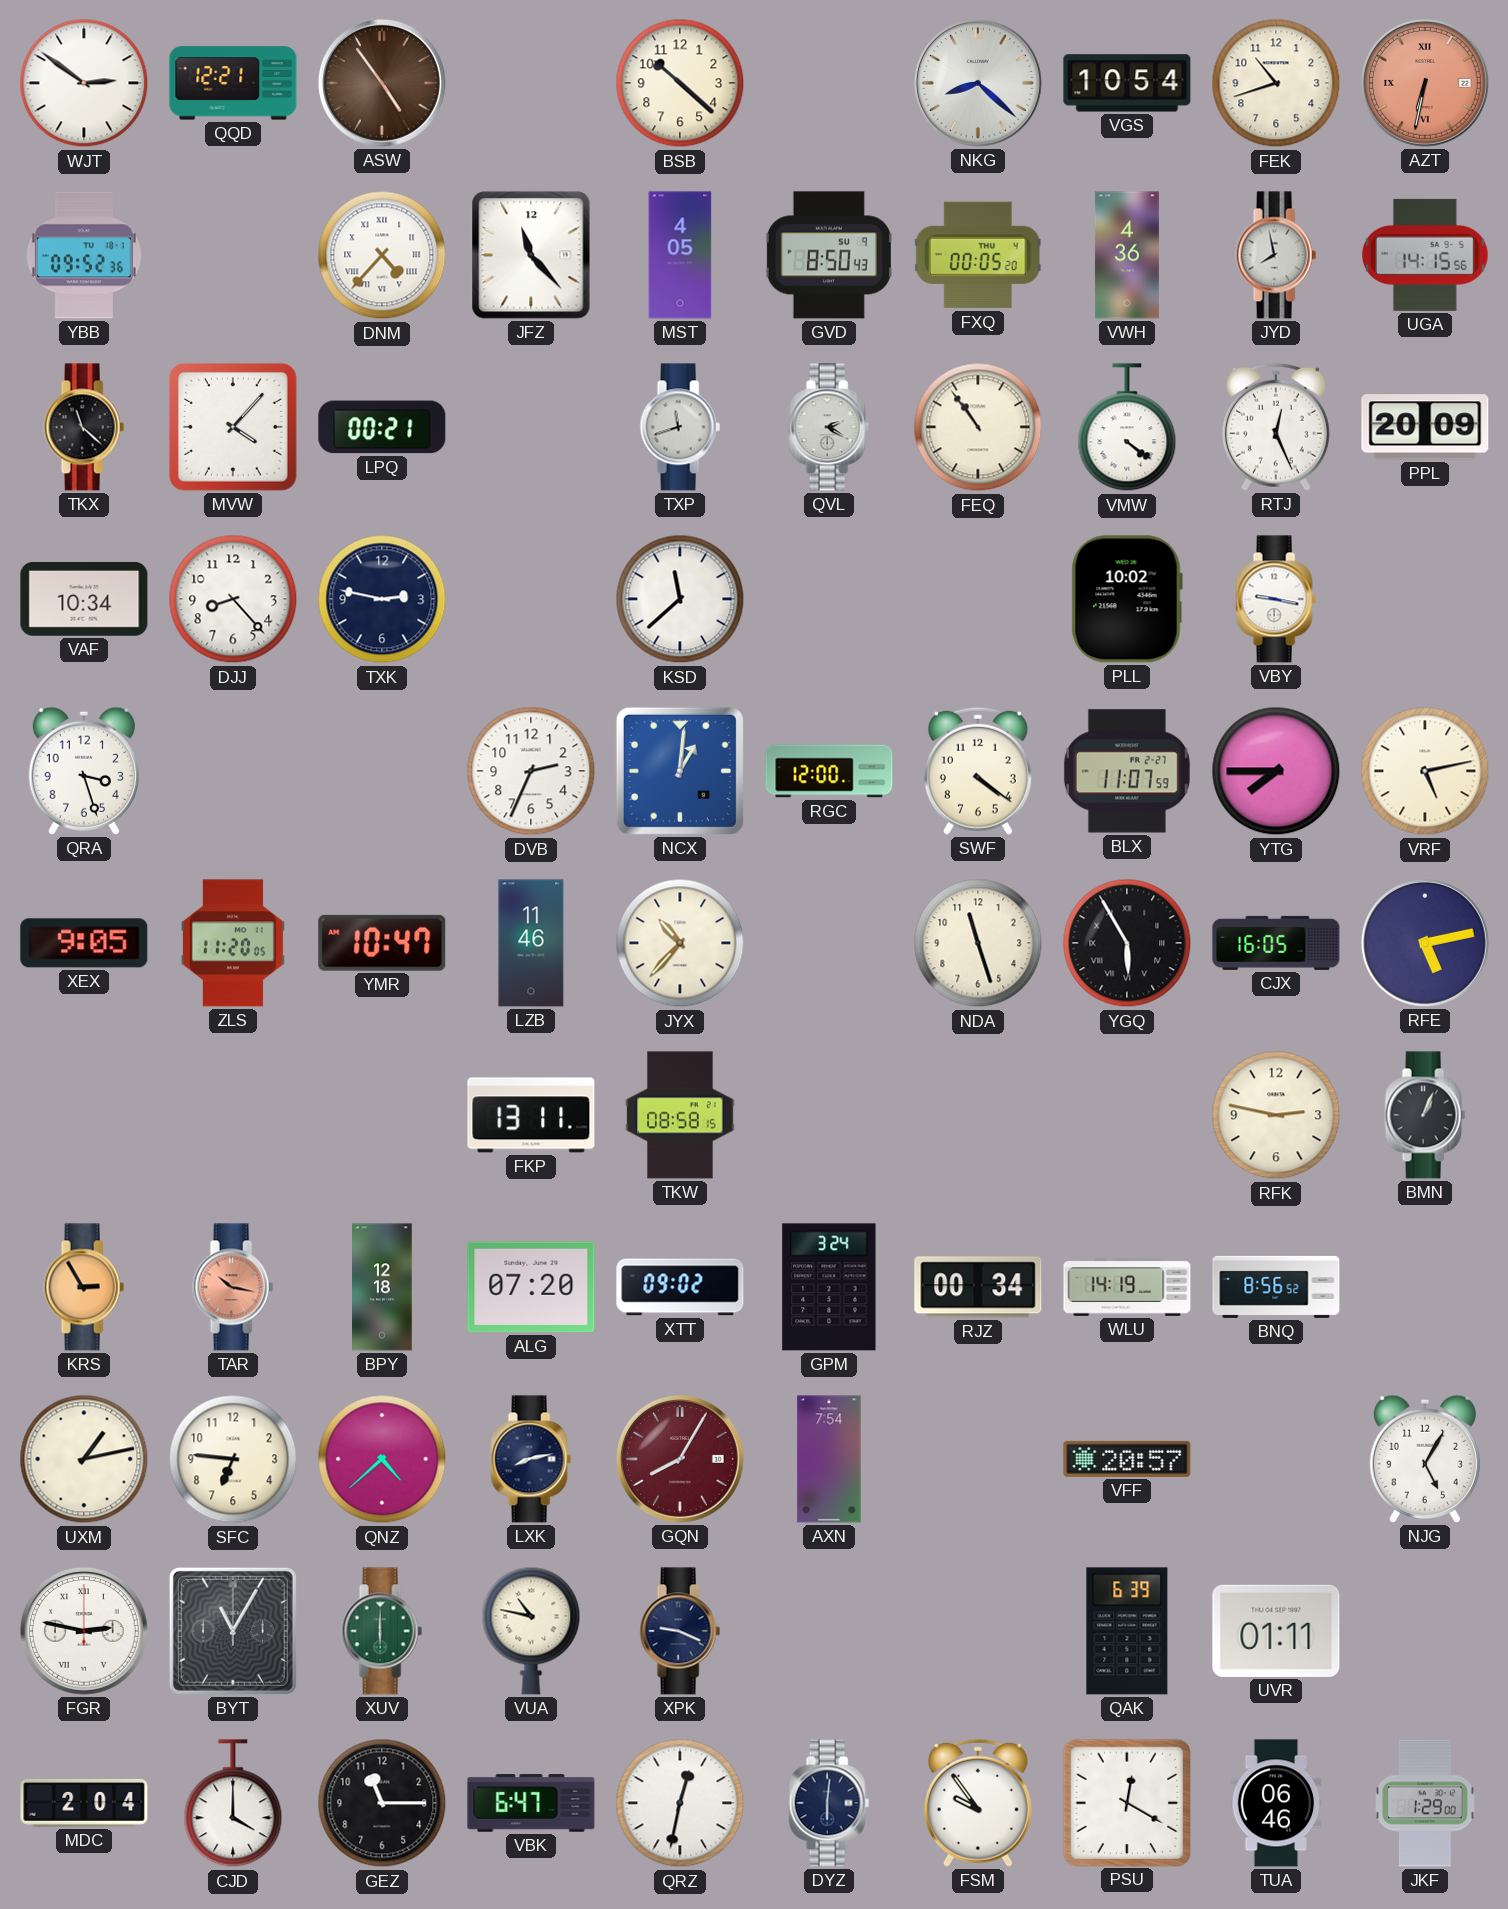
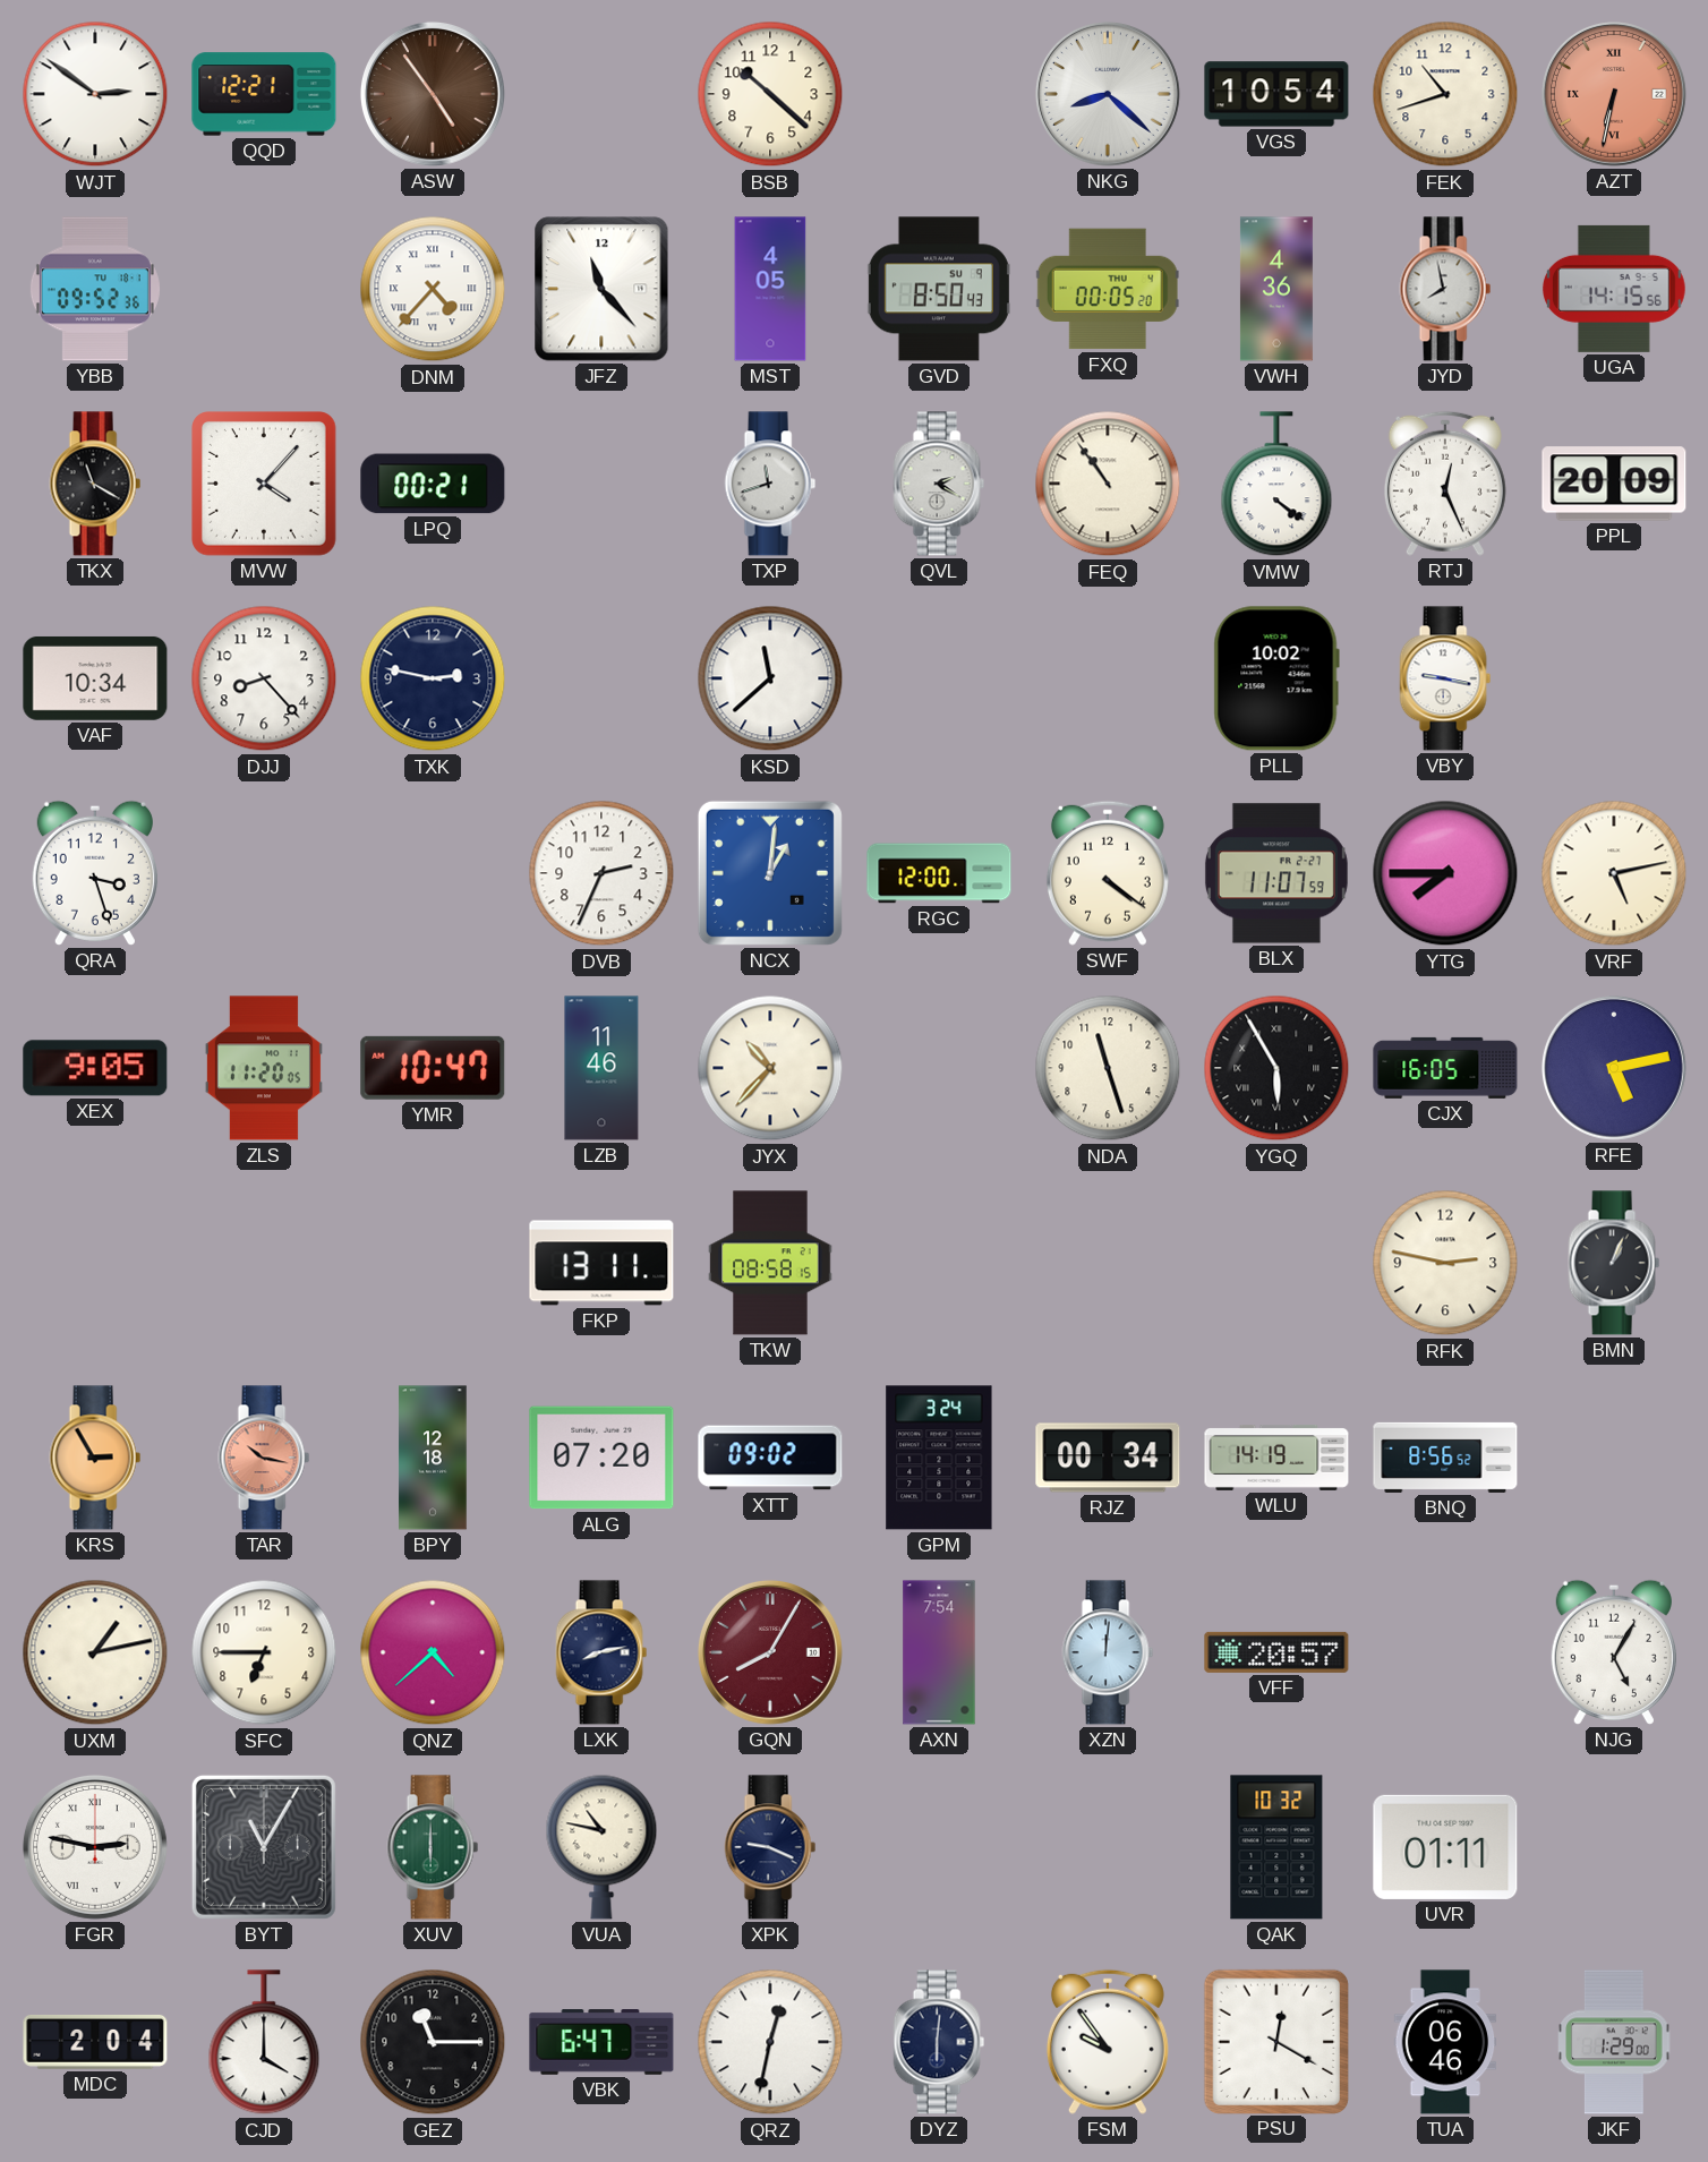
TKX: 11:22 -> 11:20 (95, 484)
SFC: 6:46 -> 6:45 (264, 1652)
XZN: none -> 12:01 (1108, 1652)
QAK: 6:39 -> 10:32 (1276, 1847)
